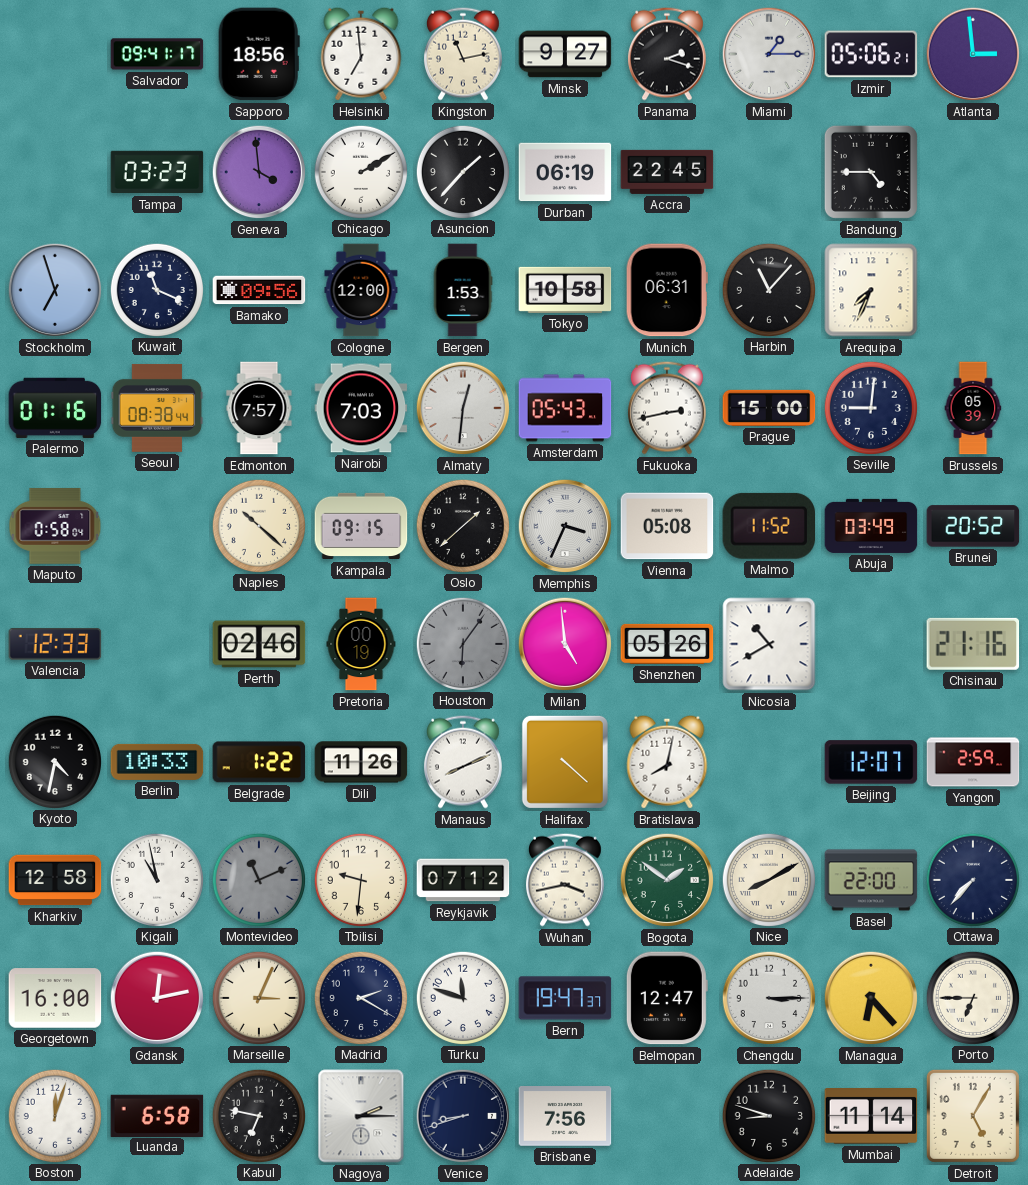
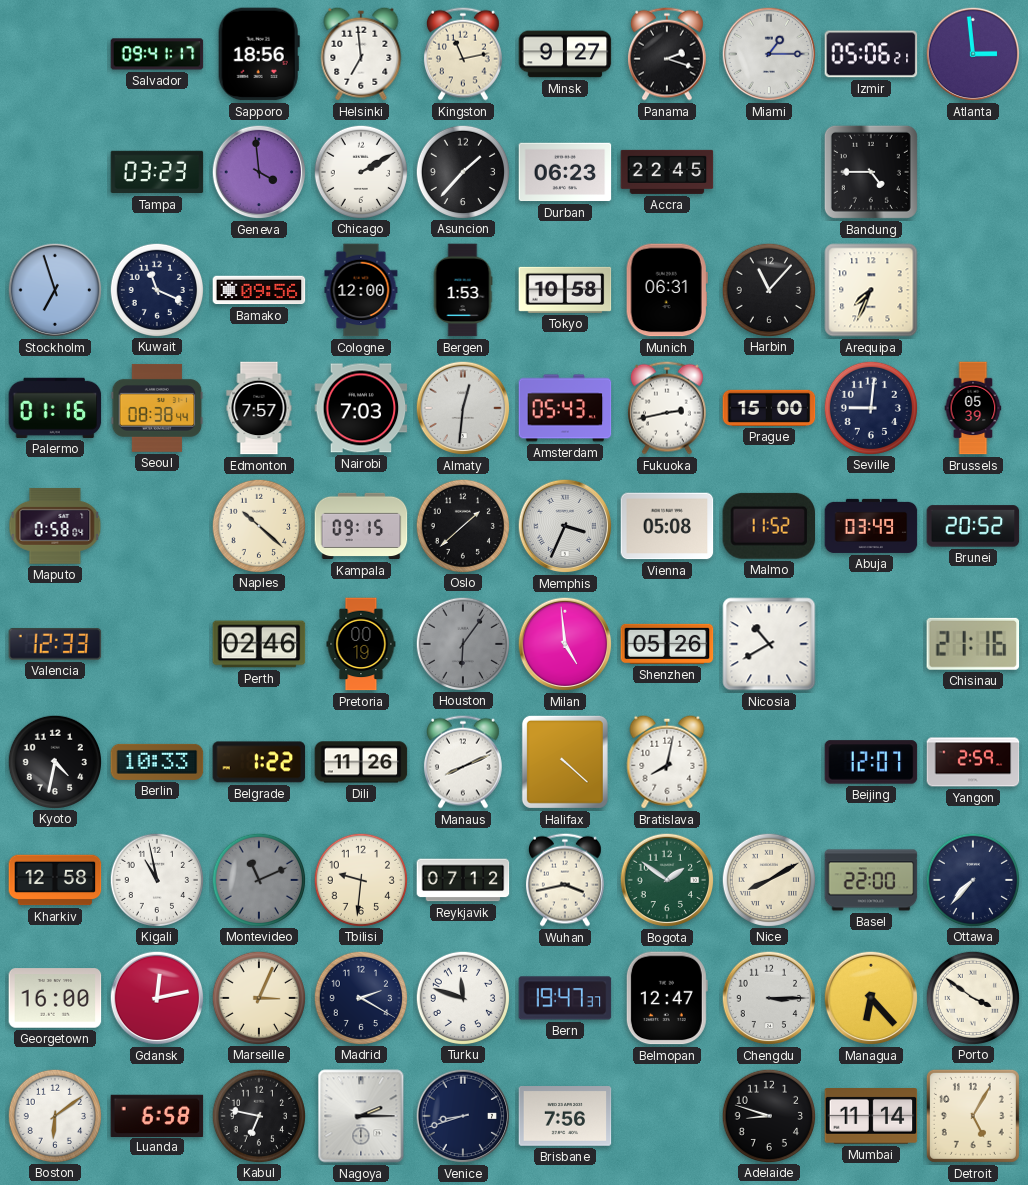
Durban: 06:19 -> 06:23 (565, 172)
Porto: 6:45 -> 3:51 (972, 997)
Boston: 12:03 -> 6:09 (54, 1115)
